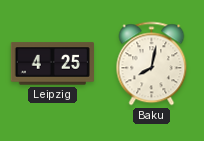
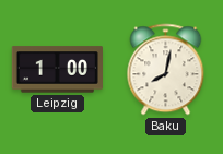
Leipzig: 4:25 -> 1:00 (57, 70)
